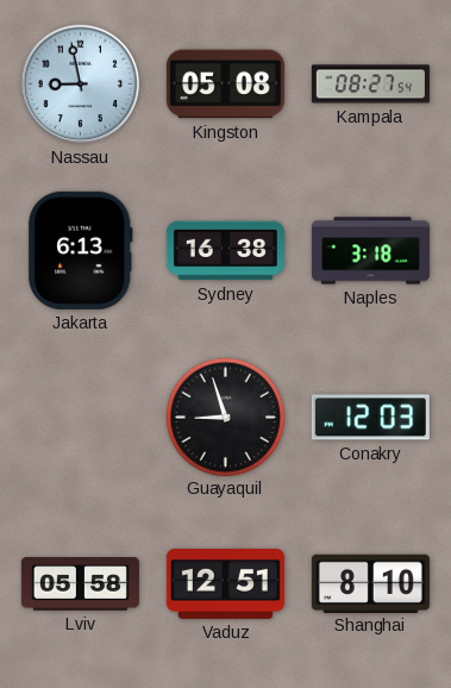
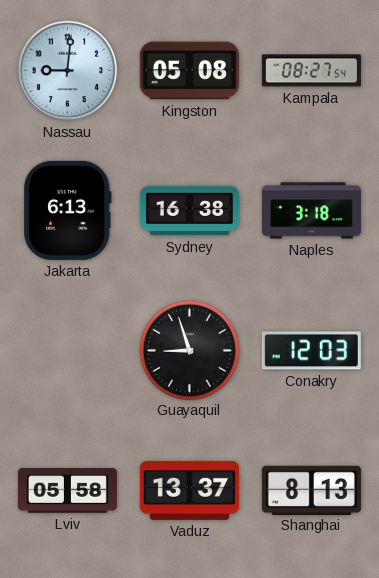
Nassau: 8:58 -> 9:01 (68, 71)
Vaduz: 12:51 -> 13:37 (189, 490)
Shanghai: 8:10 -> 8:13 (311, 490)
